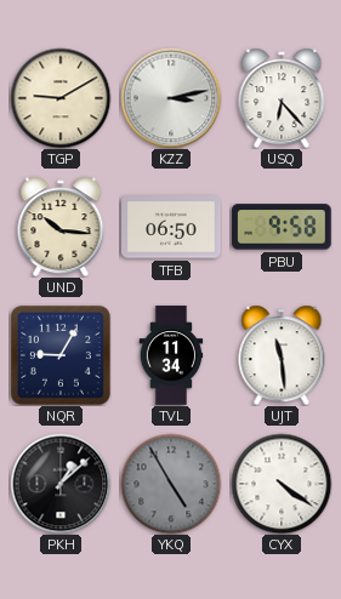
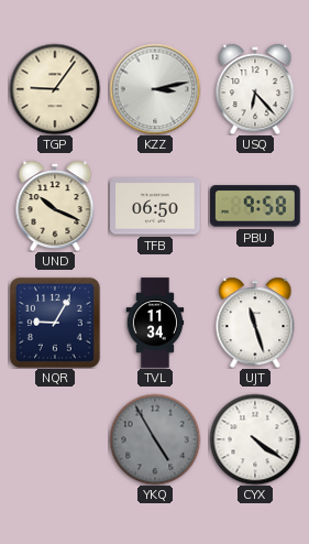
TGP: 9:10 -> 9:06 (55, 89)
UND: 10:16 -> 10:19 (55, 206)
UJT: 11:29 -> 11:27 (255, 323)
PKH: 1:08 -> none (61, 484)
